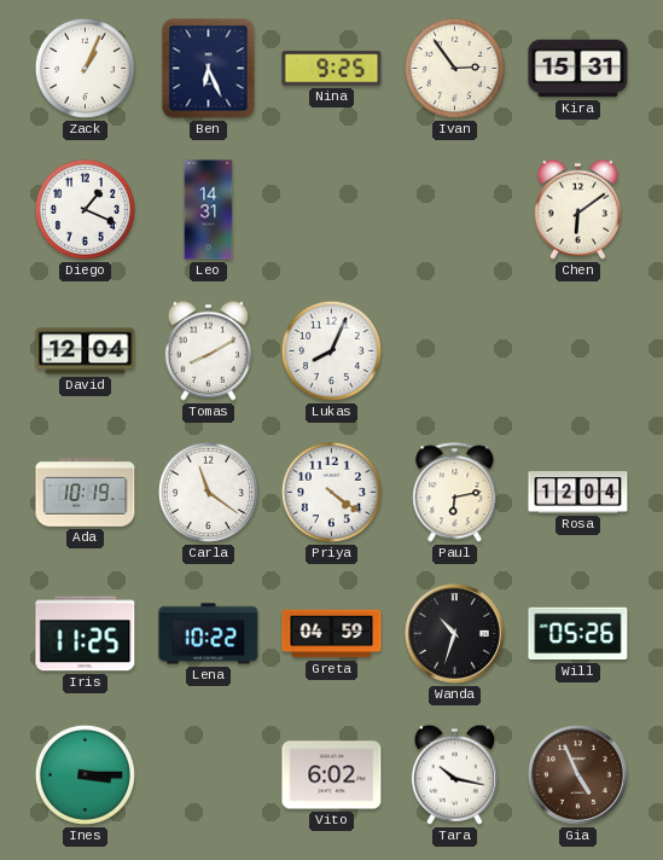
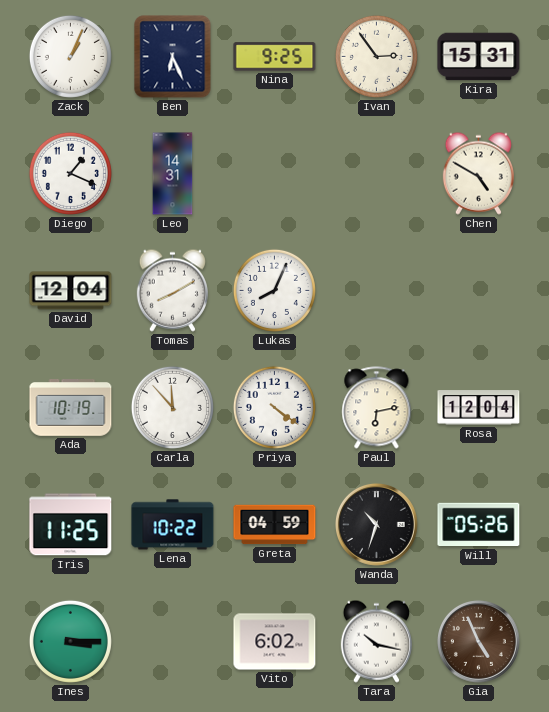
Chen: 6:09 -> 4:50 (478, 173)
Carla: 11:21 -> 11:53 (172, 407)
